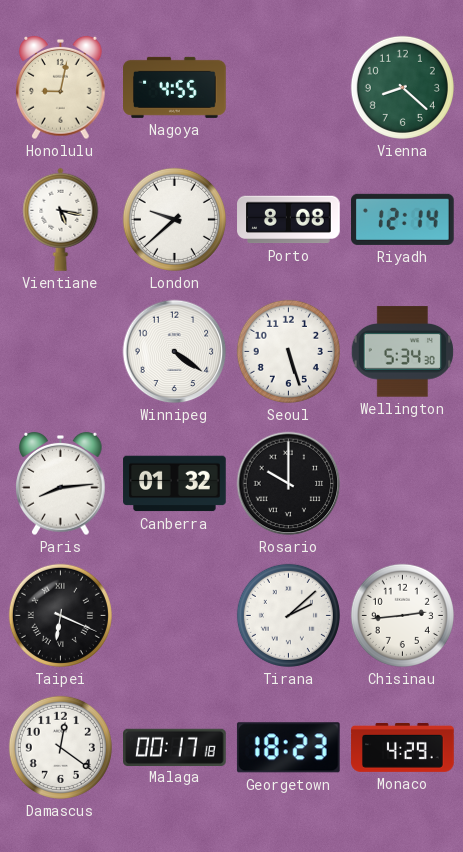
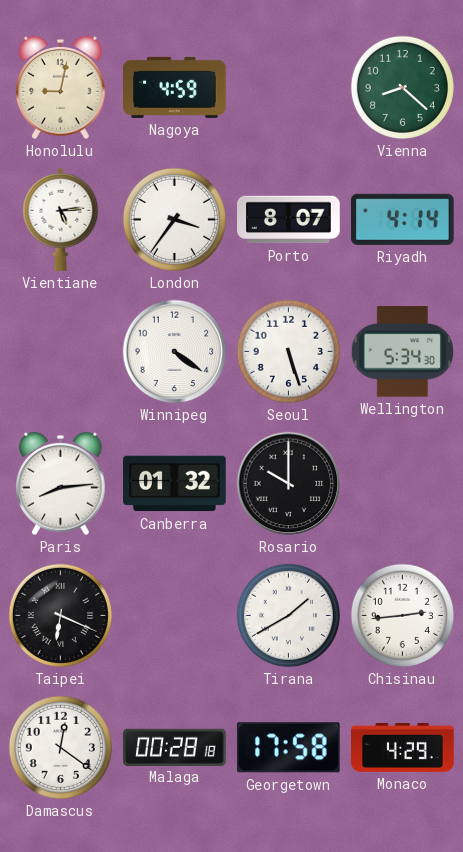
Nagoya: 4:55 -> 4:59 (175, 87)
Vientiane: 5:17 -> 5:14 (61, 219)
London: 9:38 -> 3:36 (174, 219)
Porto: 8:08 -> 8:07 (289, 220)
Riyadh: 12:14 -> 4:14 (403, 219)
Tirana: 2:08 -> 1:40 (288, 615)
Malaga: 00:17 -> 00:28 (175, 747)
Georgetown: 18:23 -> 17:58 (288, 748)
